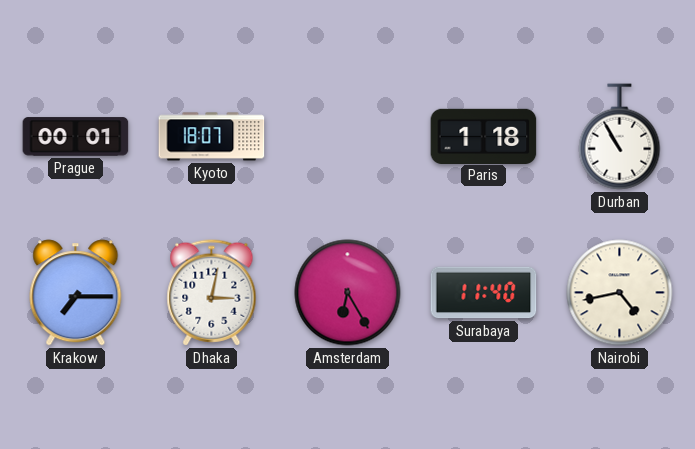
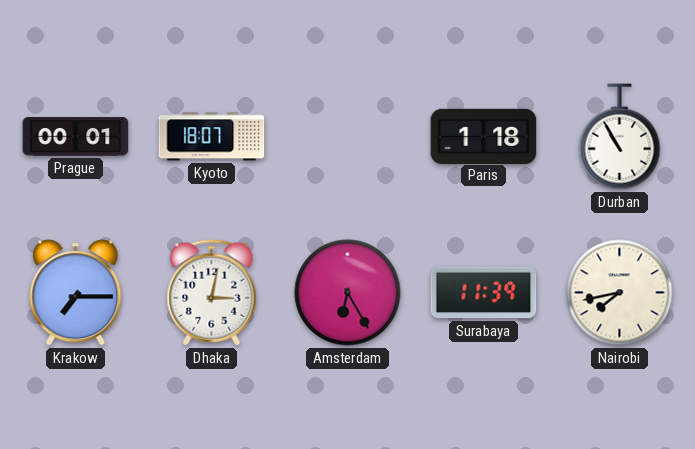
Surabaya: 11:40 -> 11:39 (484, 293)
Nairobi: 4:43 -> 7:43 (620, 293)
